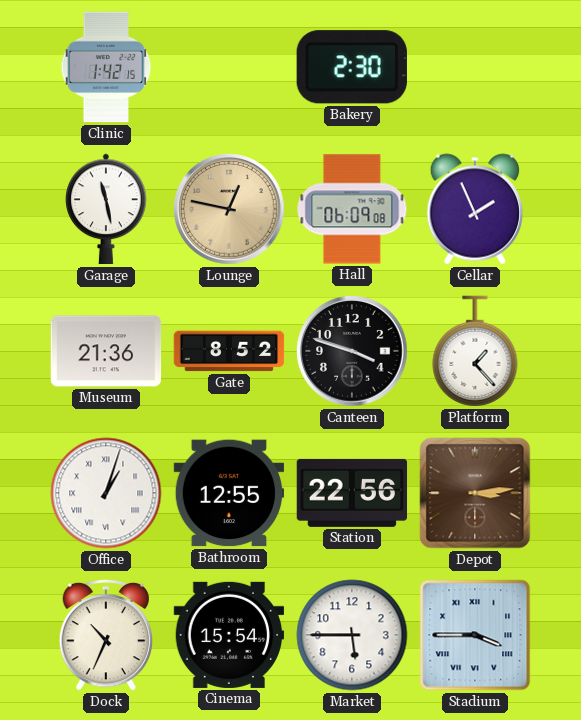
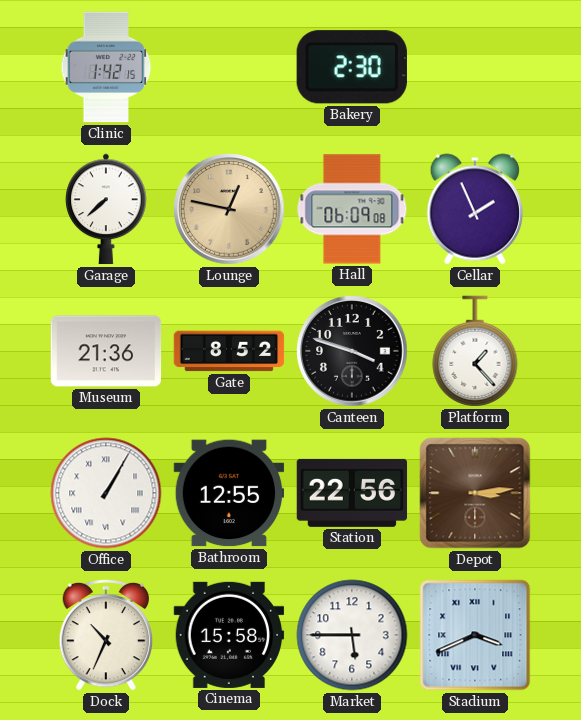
Garage: 11:28 -> 7:38 (106, 209)
Office: 1:03 -> 1:05 (106, 493)
Cinema: 15:54 -> 15:58 (229, 635)
Stadium: 3:45 -> 3:41 (475, 635)
